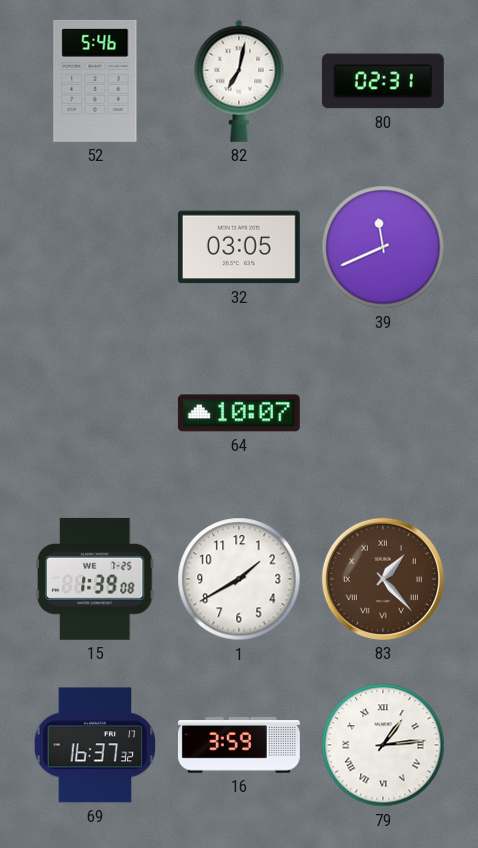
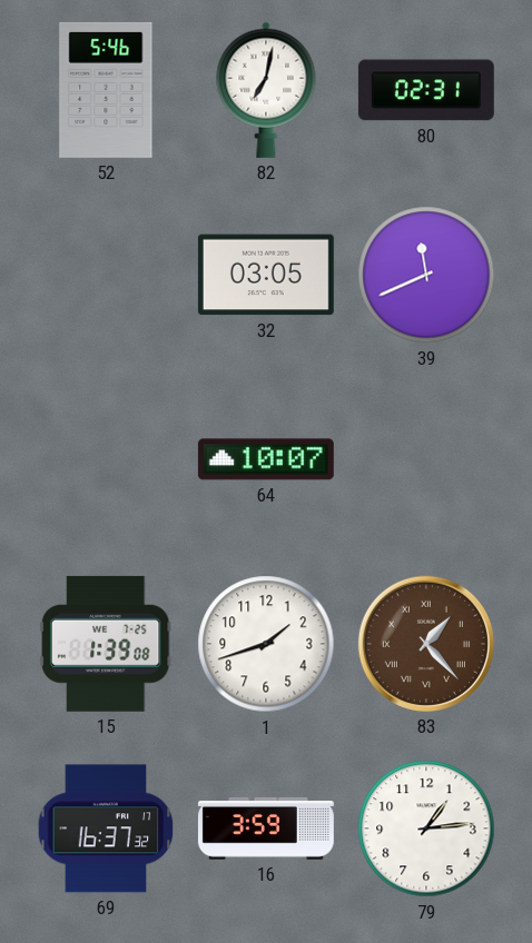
1: 1:40 -> 1:42 (266, 644)
79 numerals: Roman -> Arabic (426, 828)
